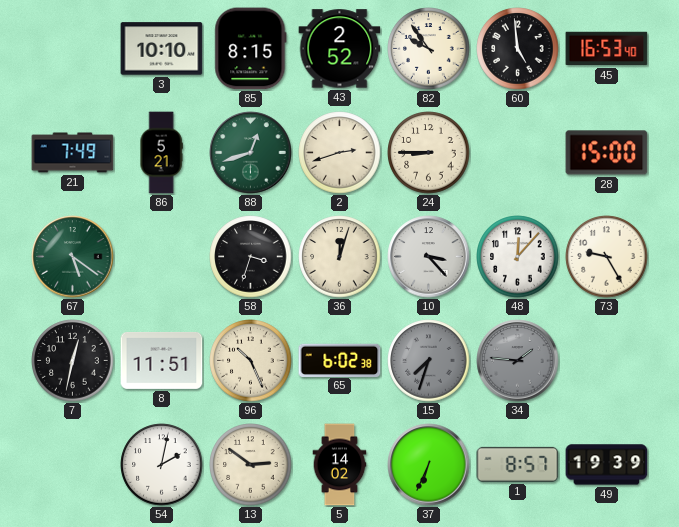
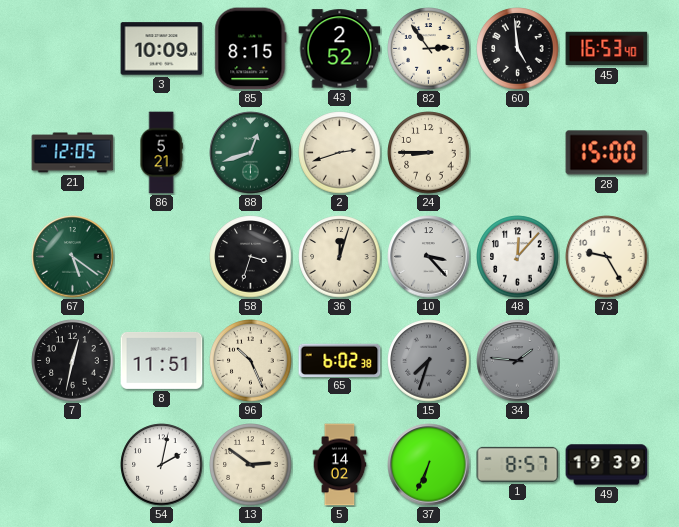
3: 10:10 -> 10:09 (162, 49)
82: 9:54 -> 2:54 (429, 49)
21: 7:49 -> 12:05 (73, 153)
